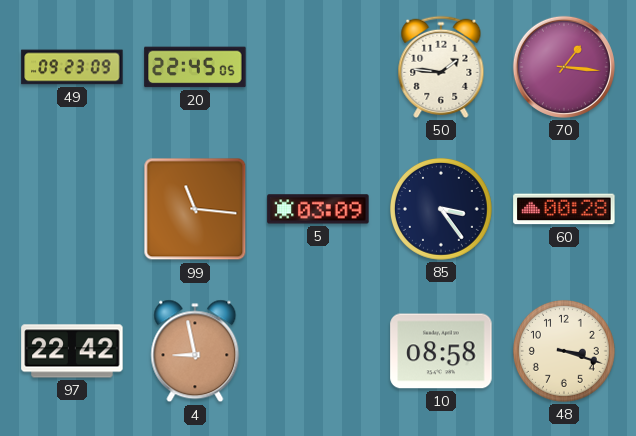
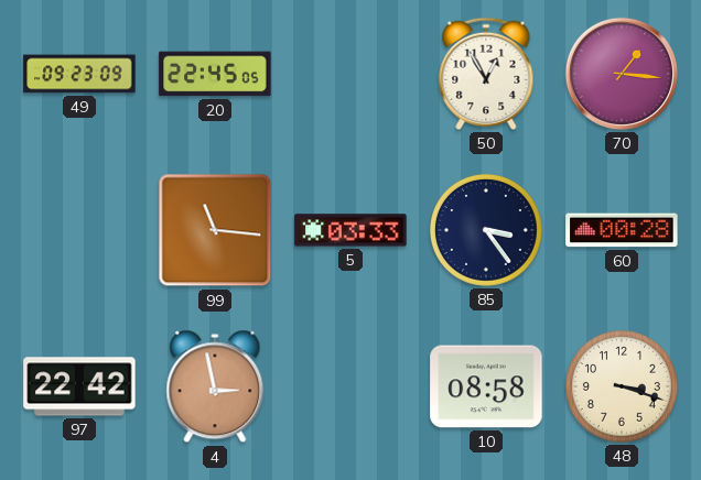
50: 1:46 -> 12:55 (486, 74)
5: 03:09 -> 03:33 (350, 230)
4: 8:58 -> 2:58 (215, 386)
